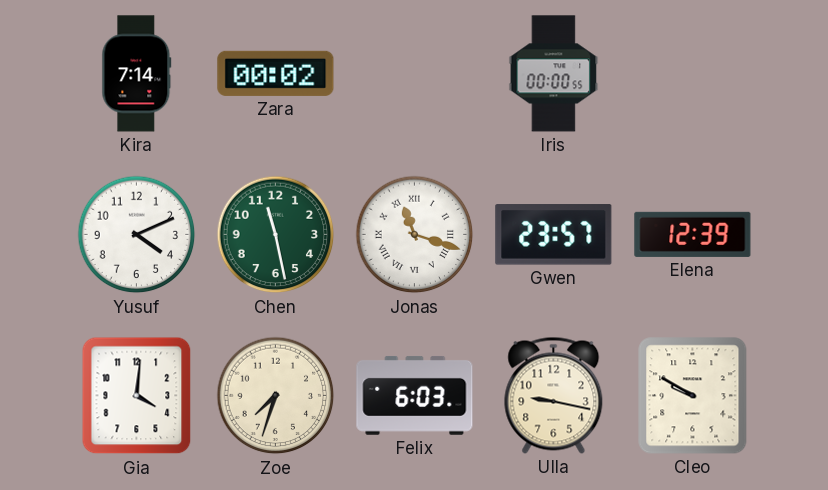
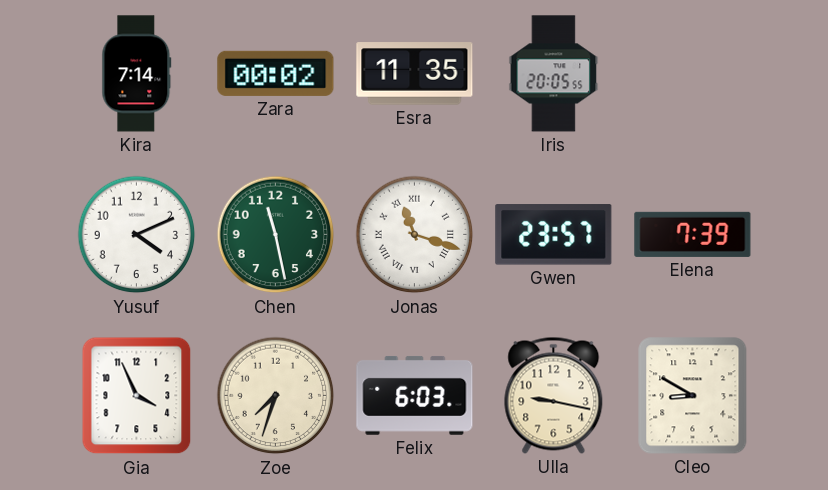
Esra: none -> 11:35 (415, 74)
Iris: 00:00 -> 20:05 (554, 74)
Elena: 12:39 -> 7:39 (693, 234)
Gia: 4:01 -> 3:56 (137, 396)
Cleo: 9:50 -> 8:50 (693, 396)
